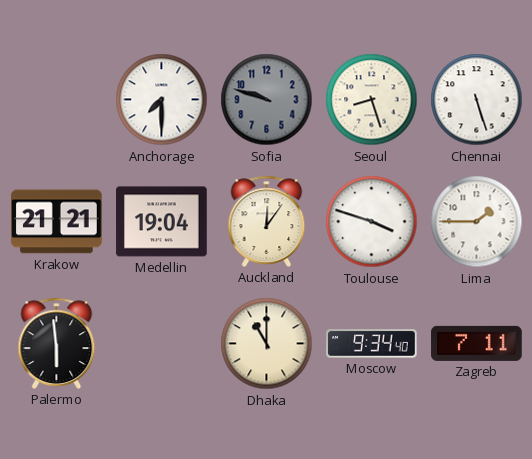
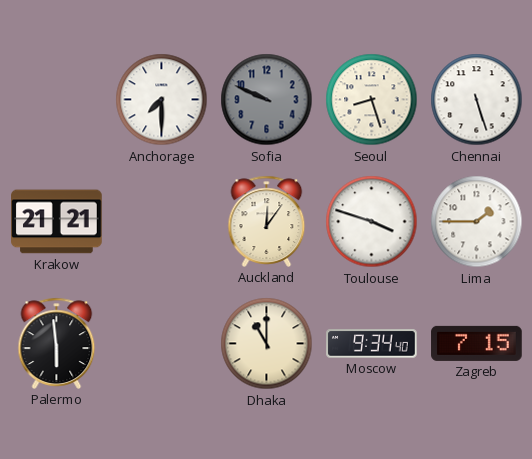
Sofia: 9:48 -> 9:49 (267, 100)
Medellin: 19:04 -> none (162, 222)
Zagreb: 7:11 -> 7:15 (477, 343)
